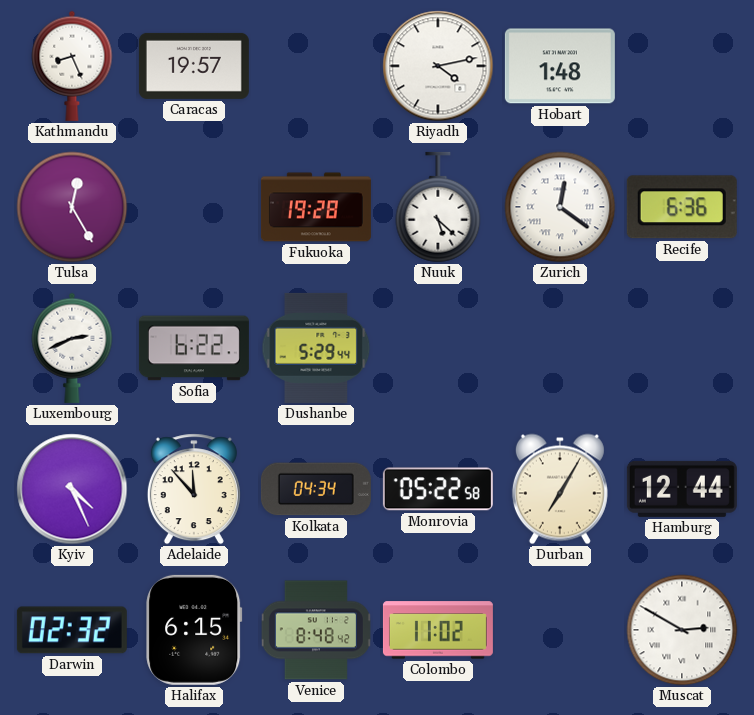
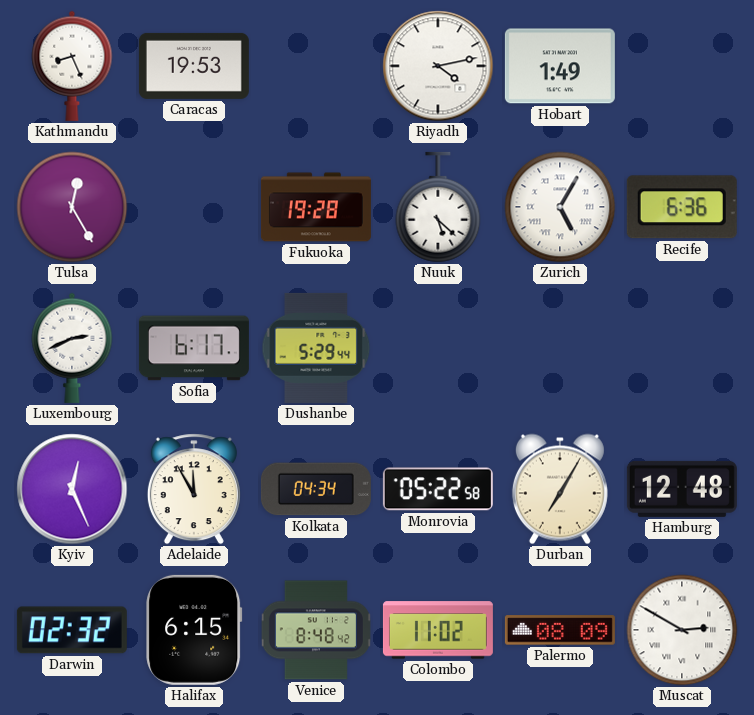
Caracas: 19:57 -> 19:53 (194, 66)
Hobart: 1:48 -> 1:49 (560, 66)
Zurich: 12:21 -> 5:05 (560, 207)
Sofia: 6:22 -> 6:17 (194, 348)
Kyiv: 4:26 -> 12:26 (72, 489)
Adelaide: 11:53 -> 11:55 (194, 489)
Hamburg: 12:44 -> 12:48 (682, 489)
Palermo: none -> 08:09 (560, 630)
